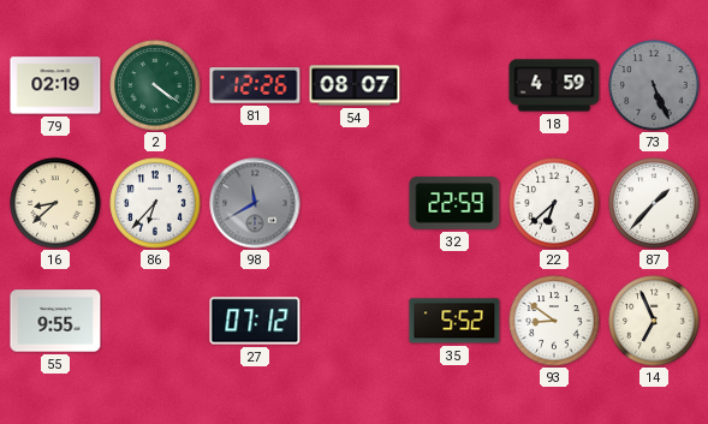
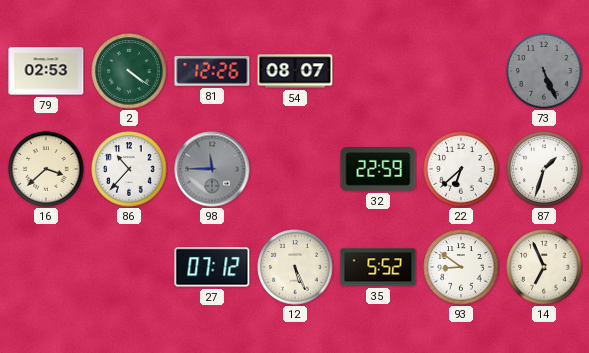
79: 02:19 -> 02:53 (46, 71)
18: 4:59 -> none (554, 85)
16: 8:38 -> 3:38 (46, 169)
86: 6:37 -> 10:37 (129, 169)
98: 11:40 -> 11:45 (212, 169)
87: 1:37 -> 1:33 (544, 169)
55: 9:55 -> none (55, 321)
12: none -> 5:26 (295, 267)
